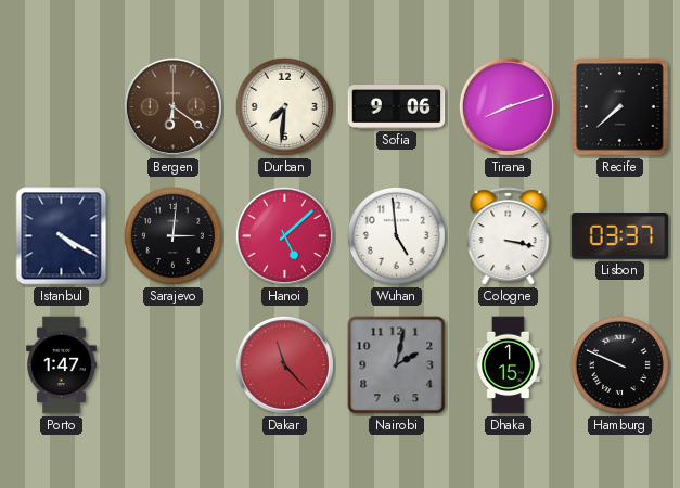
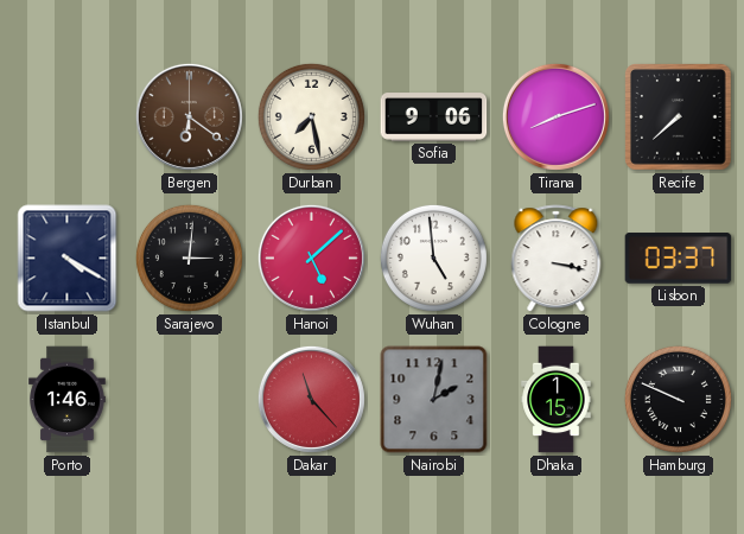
Durban: 7:31 -> 7:28 (311, 116)
Porto: 1:47 -> 1:46 (68, 400)
